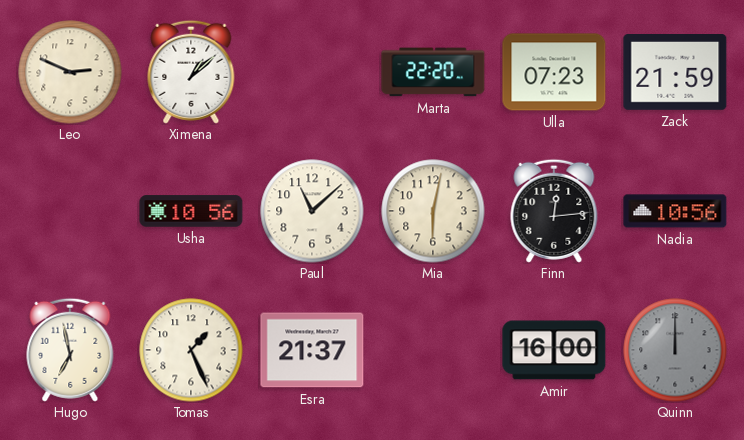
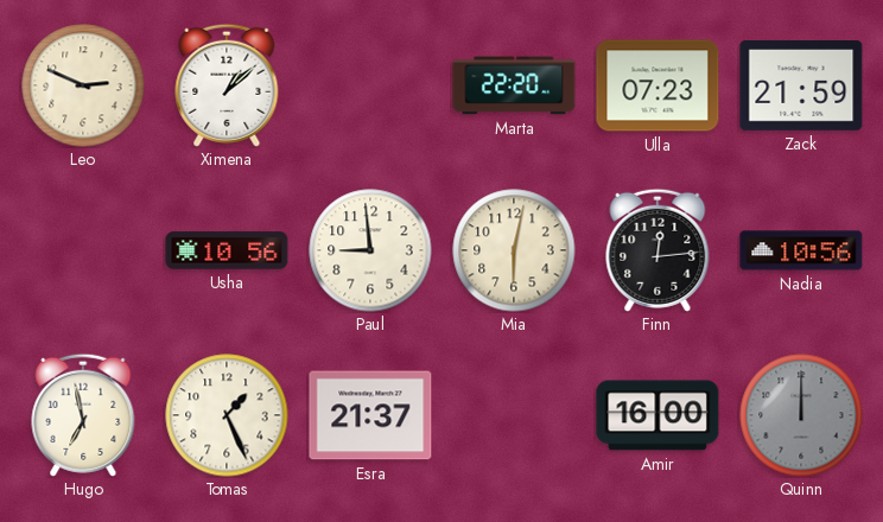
Paul: 11:08 -> 8:59 (370, 250)
